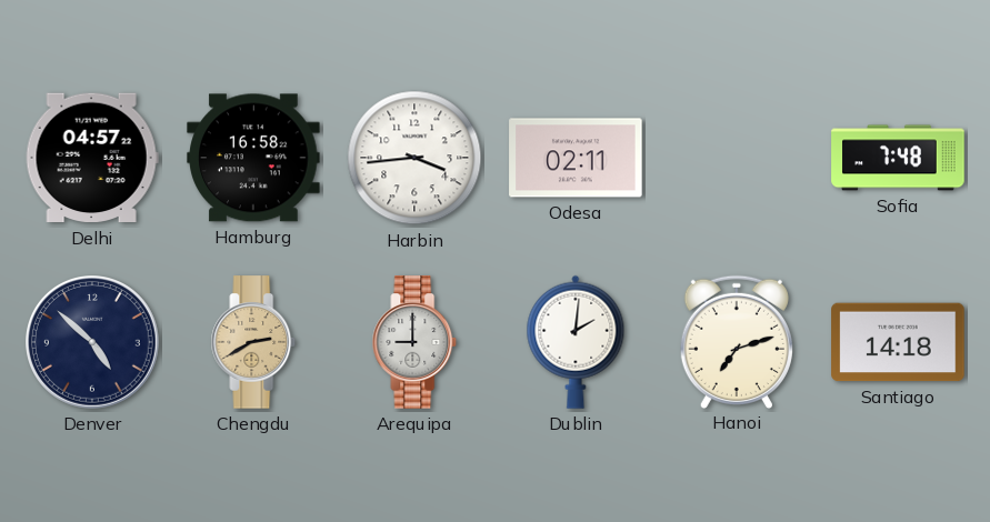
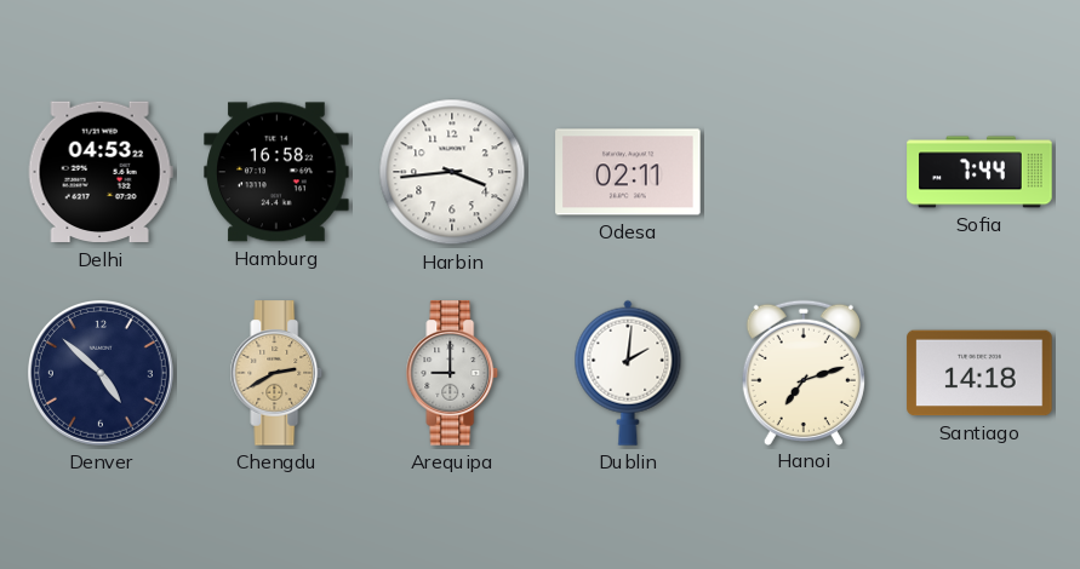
Delhi: 04:57 -> 04:53 (101, 172)
Sofia: 7:48 -> 7:44 (979, 172)
